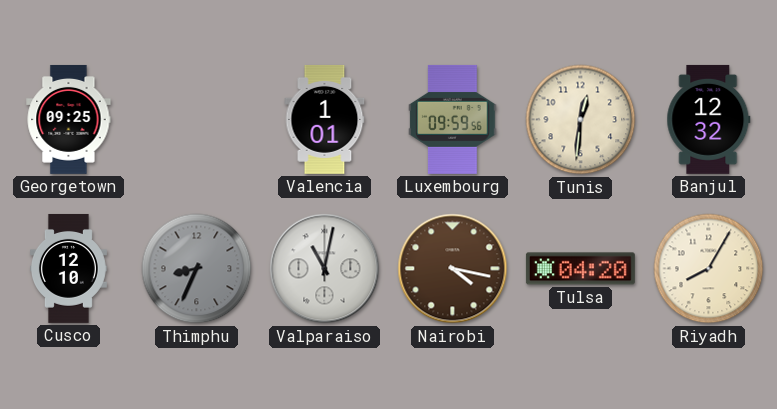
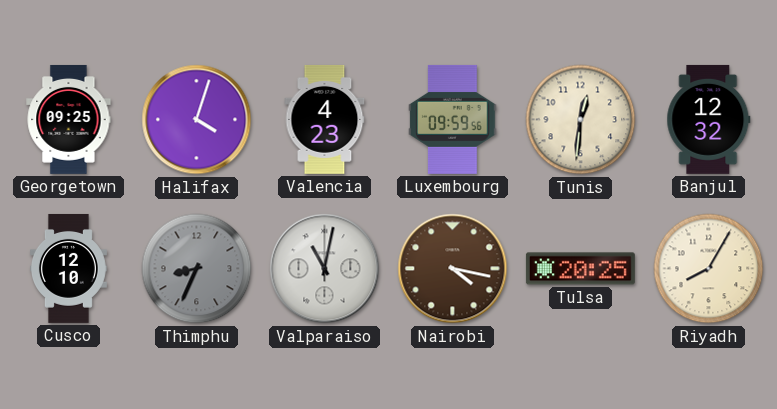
Halifax: none -> 4:03 (197, 120)
Valencia: 1:01 -> 4:23 (325, 119)
Tulsa: 04:20 -> 20:25 (580, 269)
